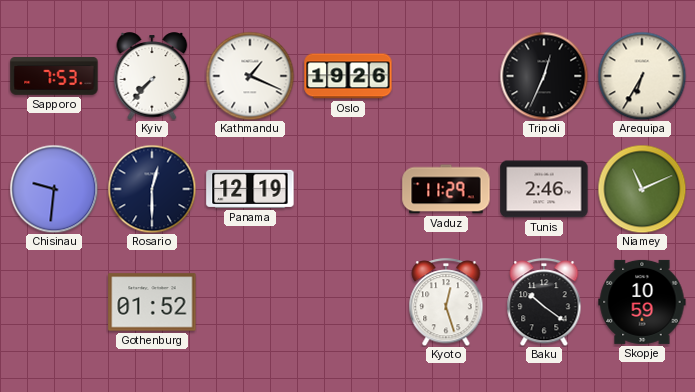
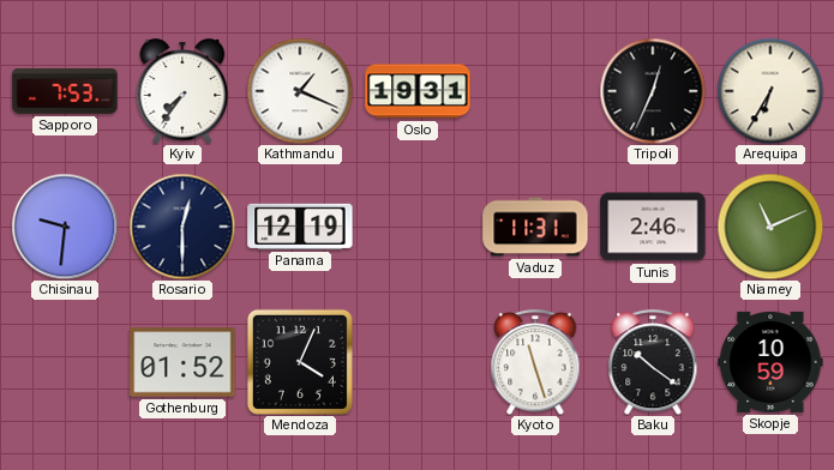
Kyiv: 7:37 -> 7:36 (182, 91)
Oslo: 19:26 -> 19:31 (418, 91)
Vaduz: 11:29 -> 11:31 (535, 227)
Mendoza: none -> 4:04 (300, 362)
Kyoto: 12:27 -> 11:27 (535, 362)
